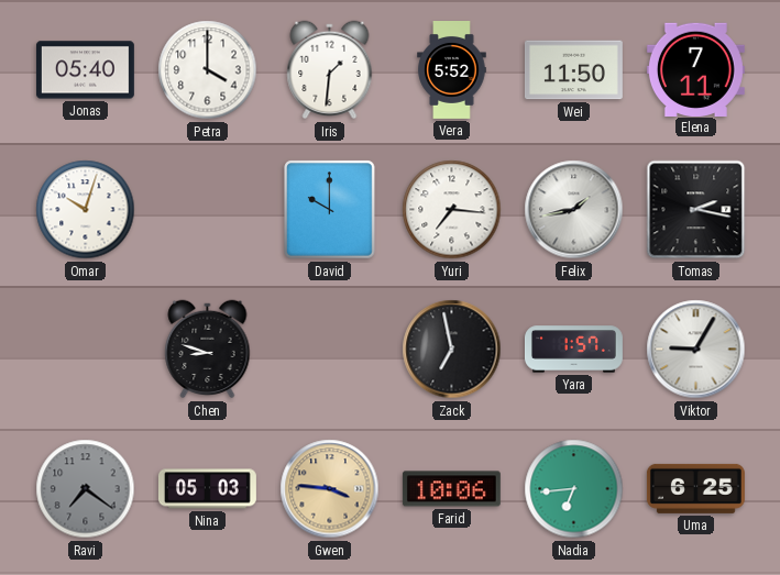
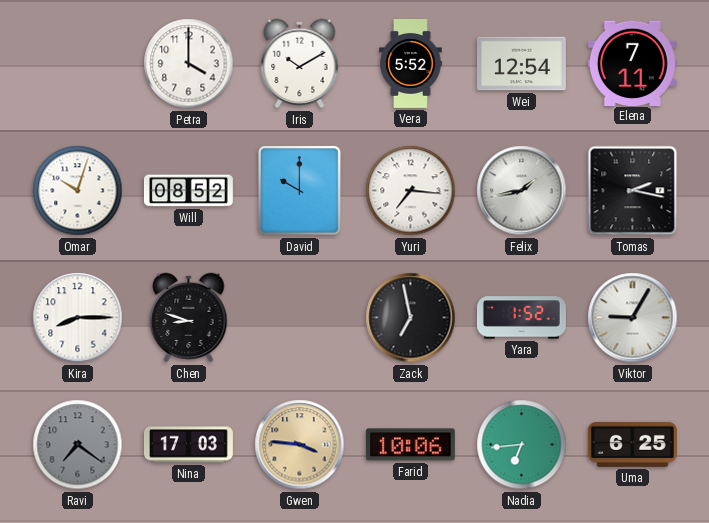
Jonas: 05:40 -> none (85, 70)
Iris: 1:31 -> 10:10 (300, 64)
Wei: 11:50 -> 12:54 (521, 64)
Will: none -> 08:52 (188, 191)
Kira: none -> 8:15 (78, 318)
Yara: 1:57 -> 1:52 (521, 318)
Nina: 05:03 -> 17:03 (189, 445)
